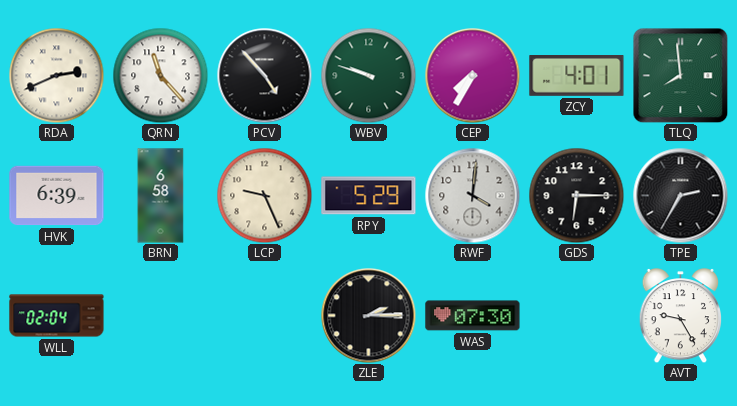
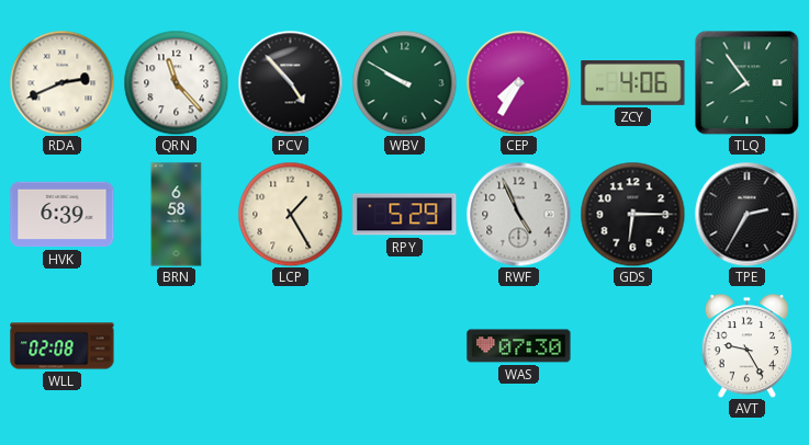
WBV: 9:48 -> 9:50 (404, 82)
ZCY: 4:01 -> 4:06 (633, 83)
TLQ: 7:59 -> 7:54 (746, 82)
LCP: 9:26 -> 1:25 (290, 214)
RWF: 4:01 -> 4:56 (518, 214)
WLL: 02:04 -> 02:08 (63, 346)
ZLE: 2:15 -> none (368, 315)
